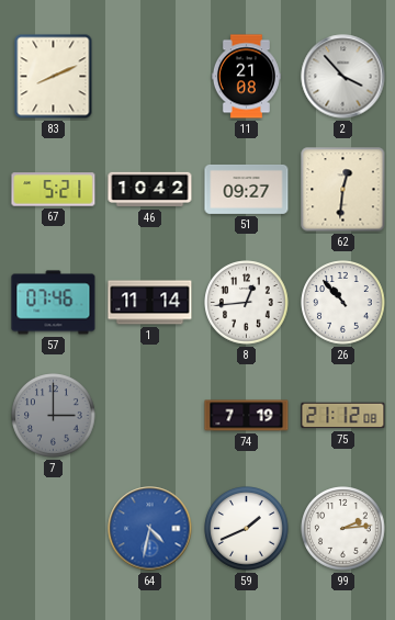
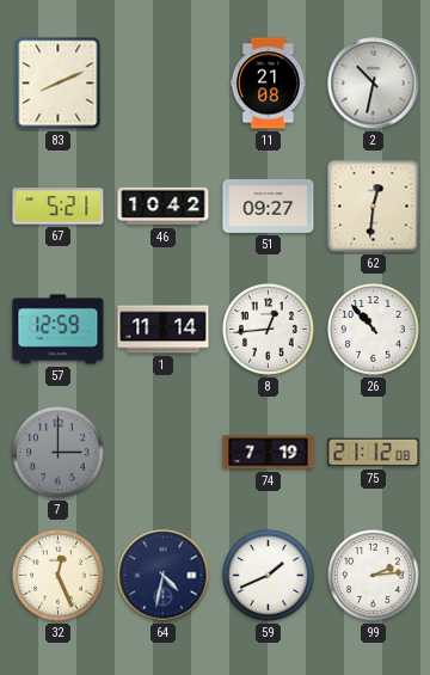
2: 3:53 -> 10:32 (374, 84)
57: 07:46 -> 12:59 (59, 330)
32: none -> 12:26 (59, 576)
64 dial: blue -> navy (164, 576)
